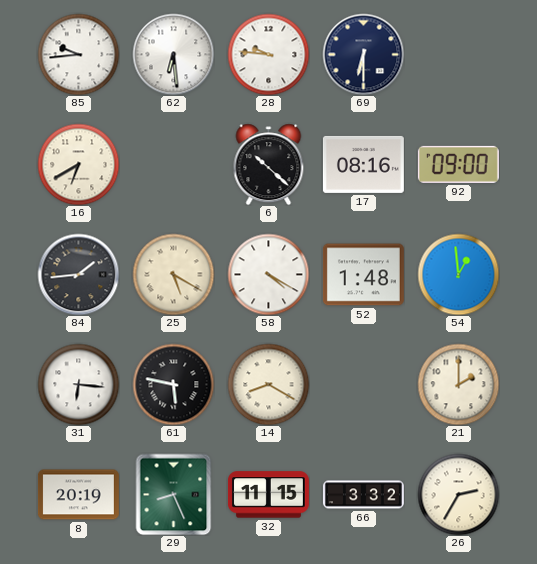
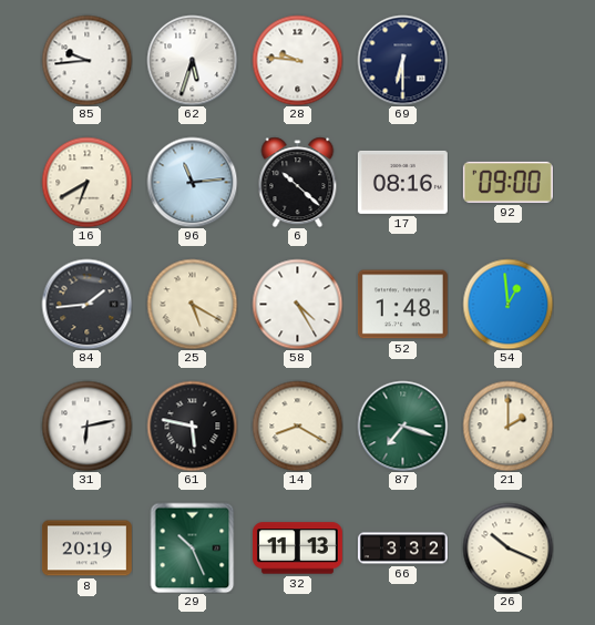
62: 6:29 -> 5:33 (192, 60)
96: none -> 11:14 (192, 182)
58: 4:20 -> 4:25 (297, 304)
31: 6:16 -> 6:13 (86, 426)
87: none -> 7:18 (402, 426)
29: 8:26 -> 10:26 (193, 547)
32: 11:15 -> 11:13 (297, 549)
26: 2:35 -> 10:19 (507, 547)
